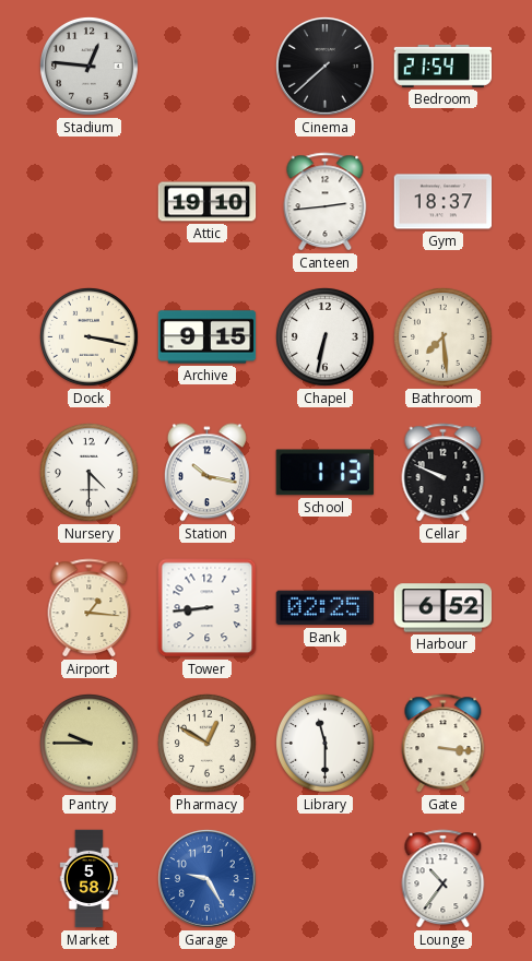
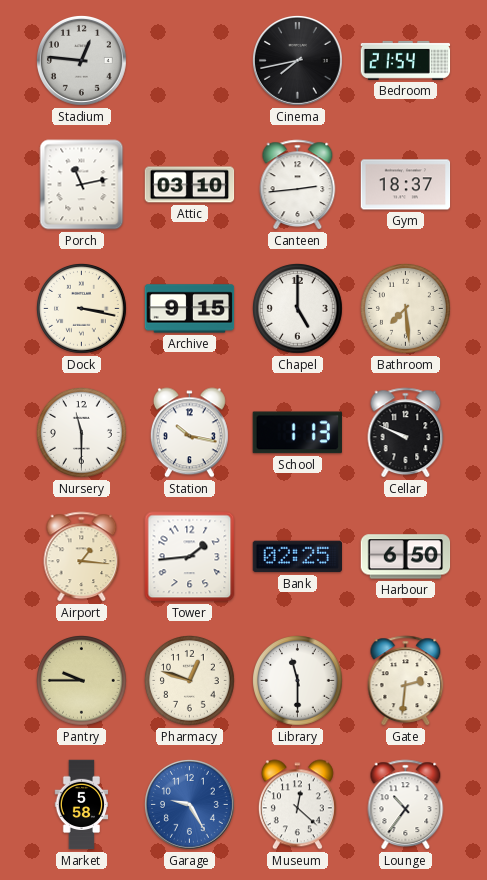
Cinema: 7:38 -> 7:43 (297, 60)
Porch: none -> 11:13 (82, 185)
Attic: 19:10 -> 03:10 (190, 185)
Chapel: 6:32 -> 5:00 (298, 309)
Nursery: 4:30 -> 11:30 (82, 433)
Tower: 8:44 -> 1:44 (190, 557)
Harbour: 6:52 -> 6:50 (406, 557)
Pharmacy: 12:50 -> 12:48 (190, 681)
Gate: 3:16 -> 2:31 (406, 681)
Museum: none -> 12:22 (297, 805)
